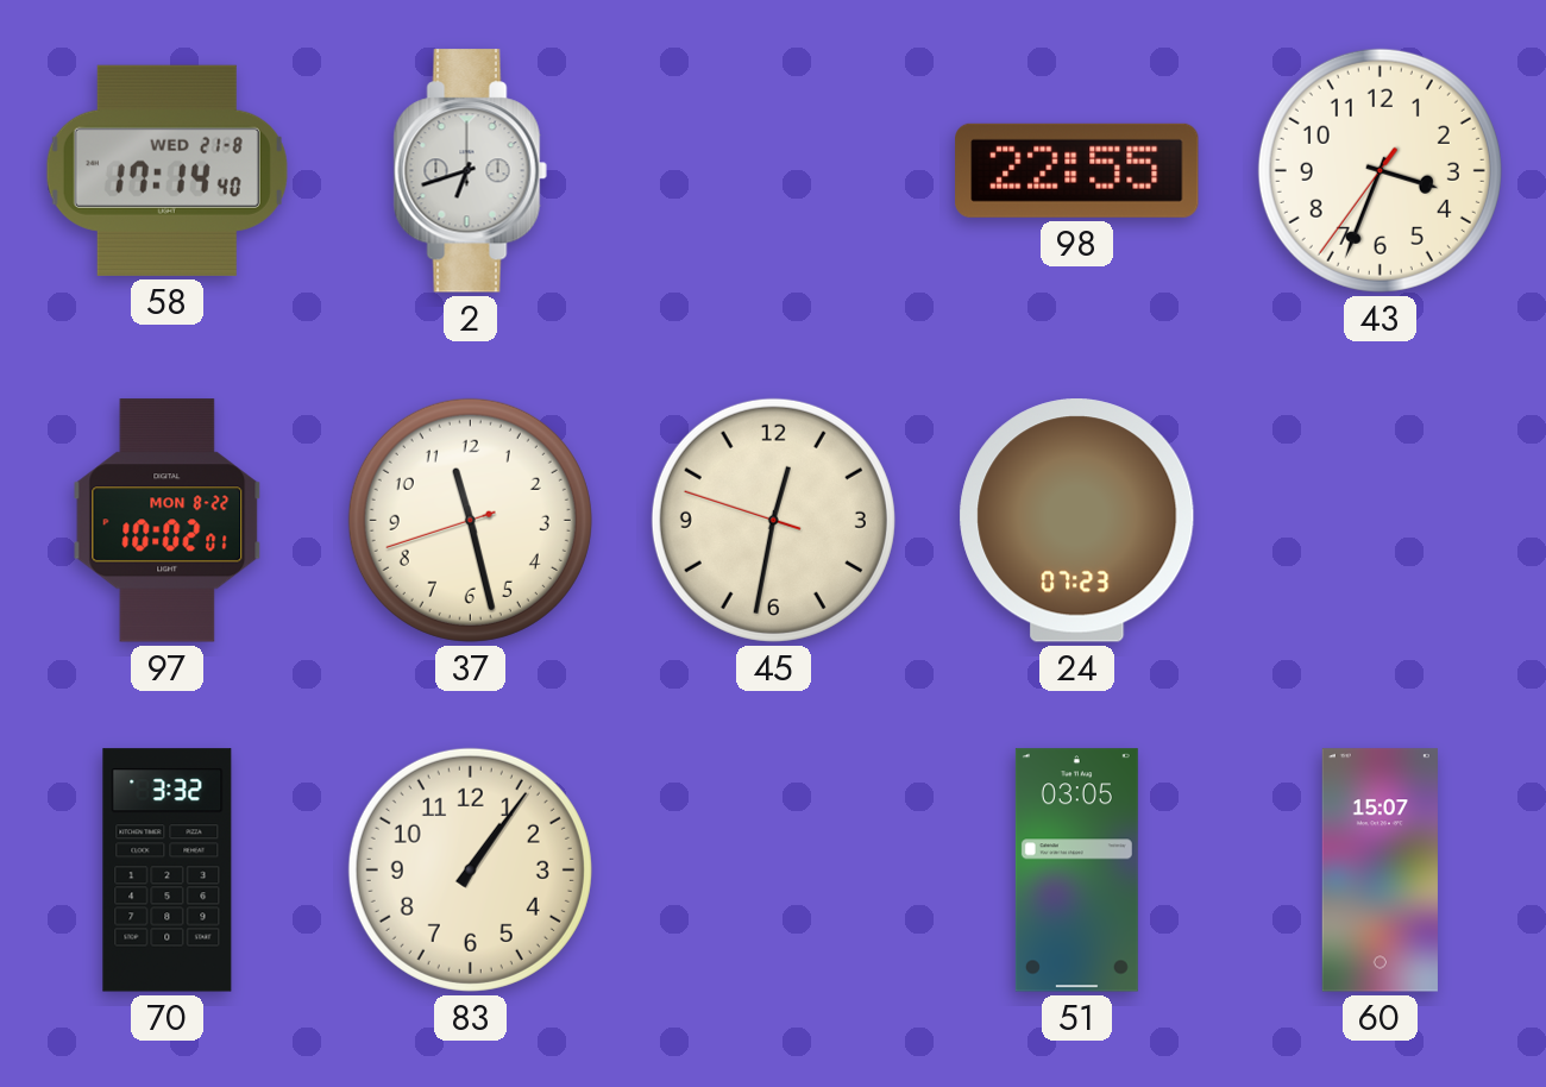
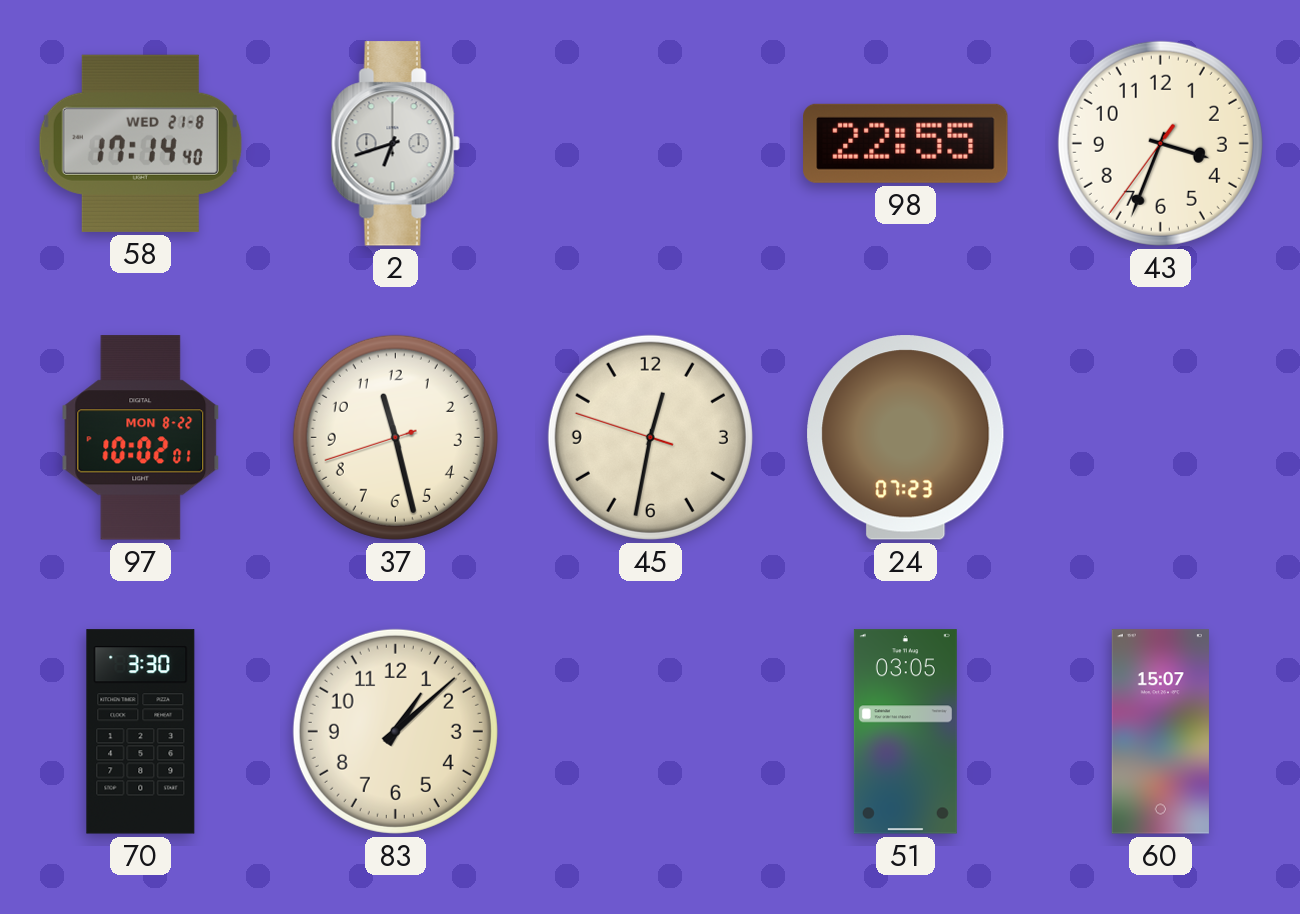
70: 3:32 -> 3:30 (141, 732)
83: 1:06 -> 1:08 (395, 731)
